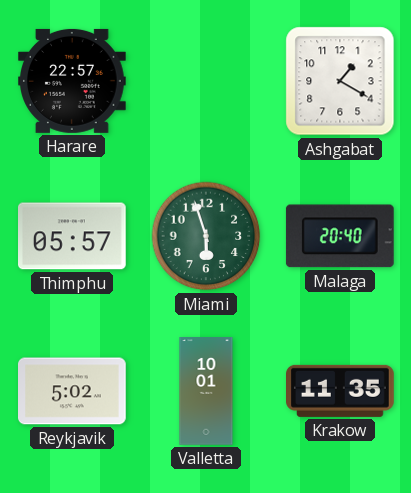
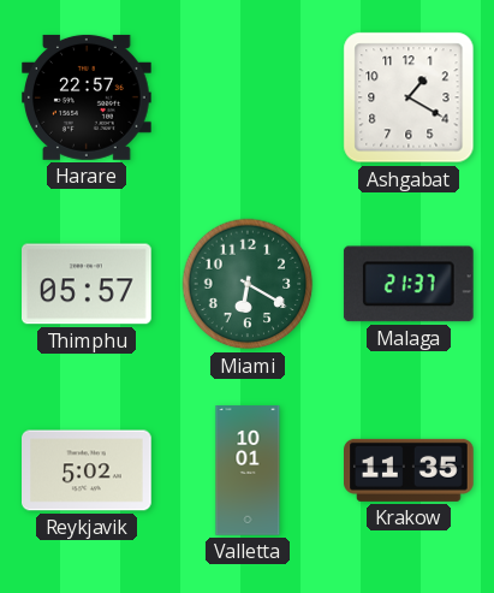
Miami: 5:57 -> 6:20 (248, 284)
Malaga: 20:40 -> 21:37 (409, 284)
